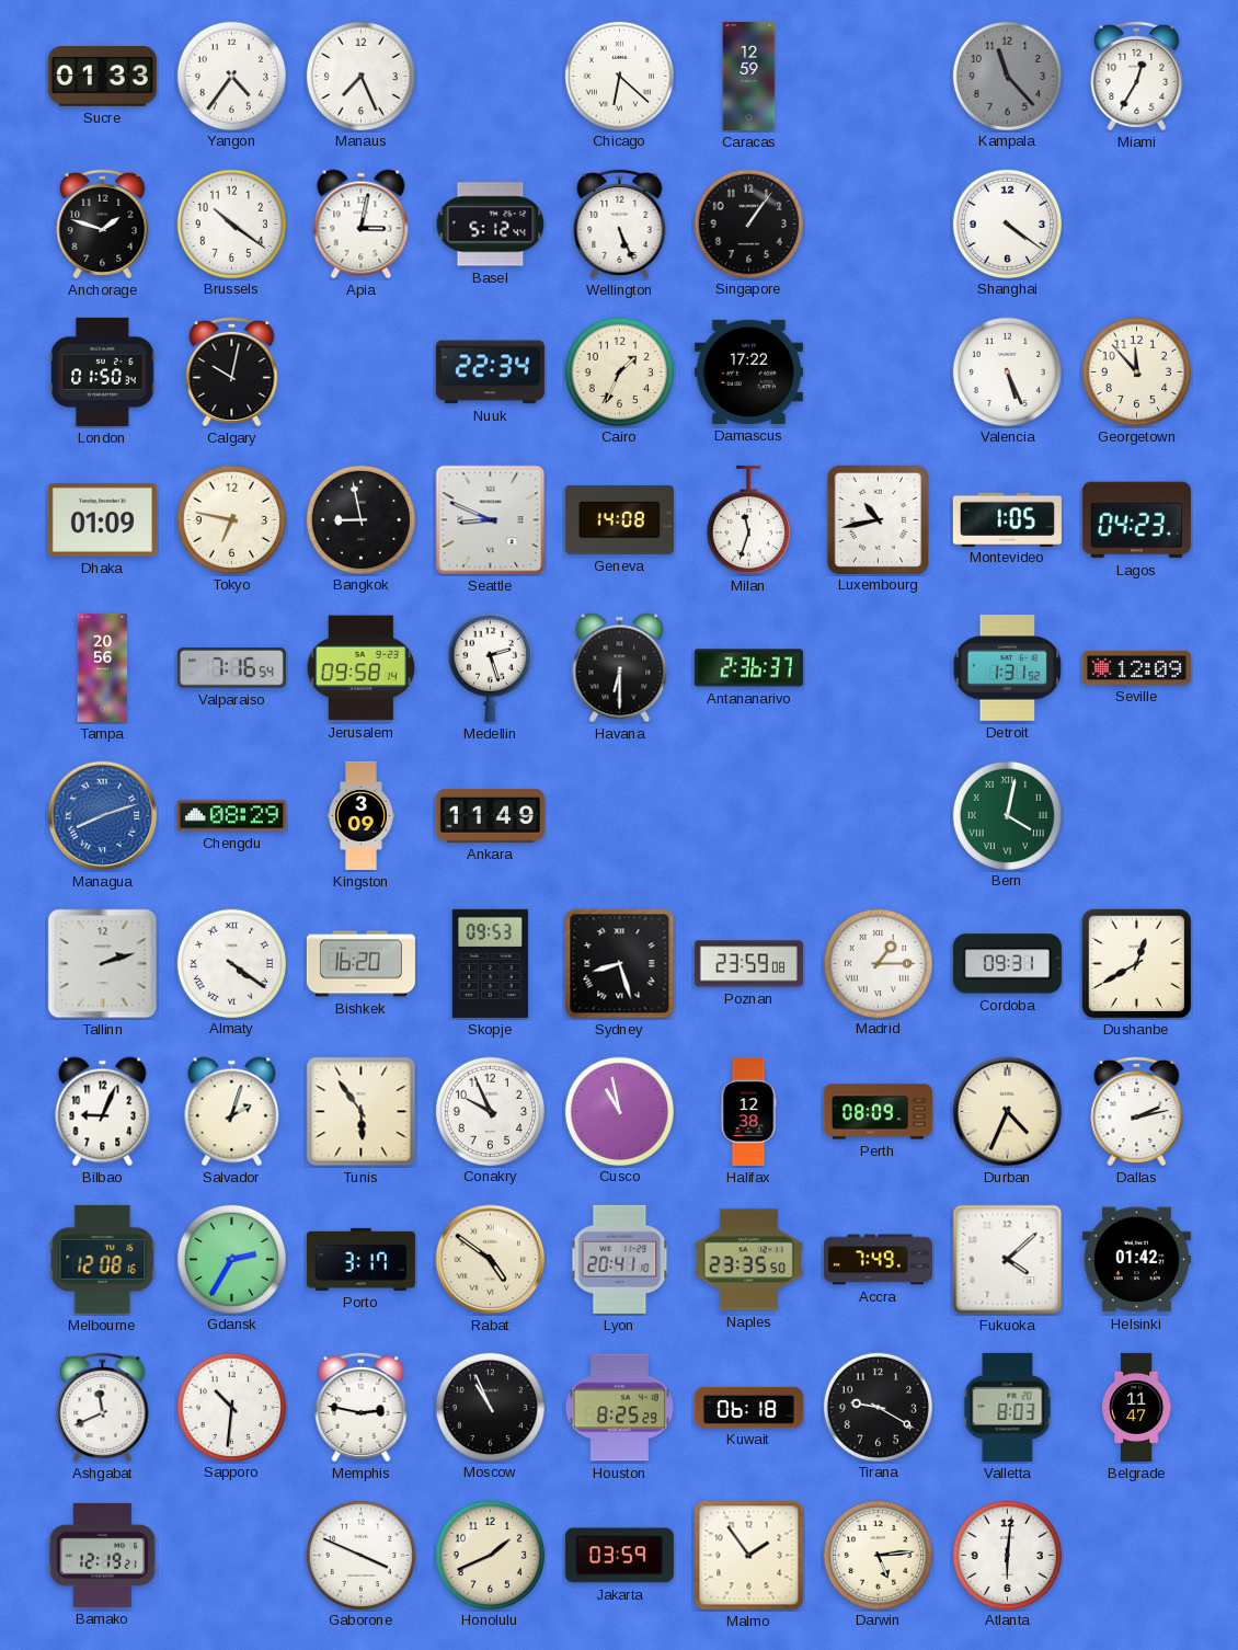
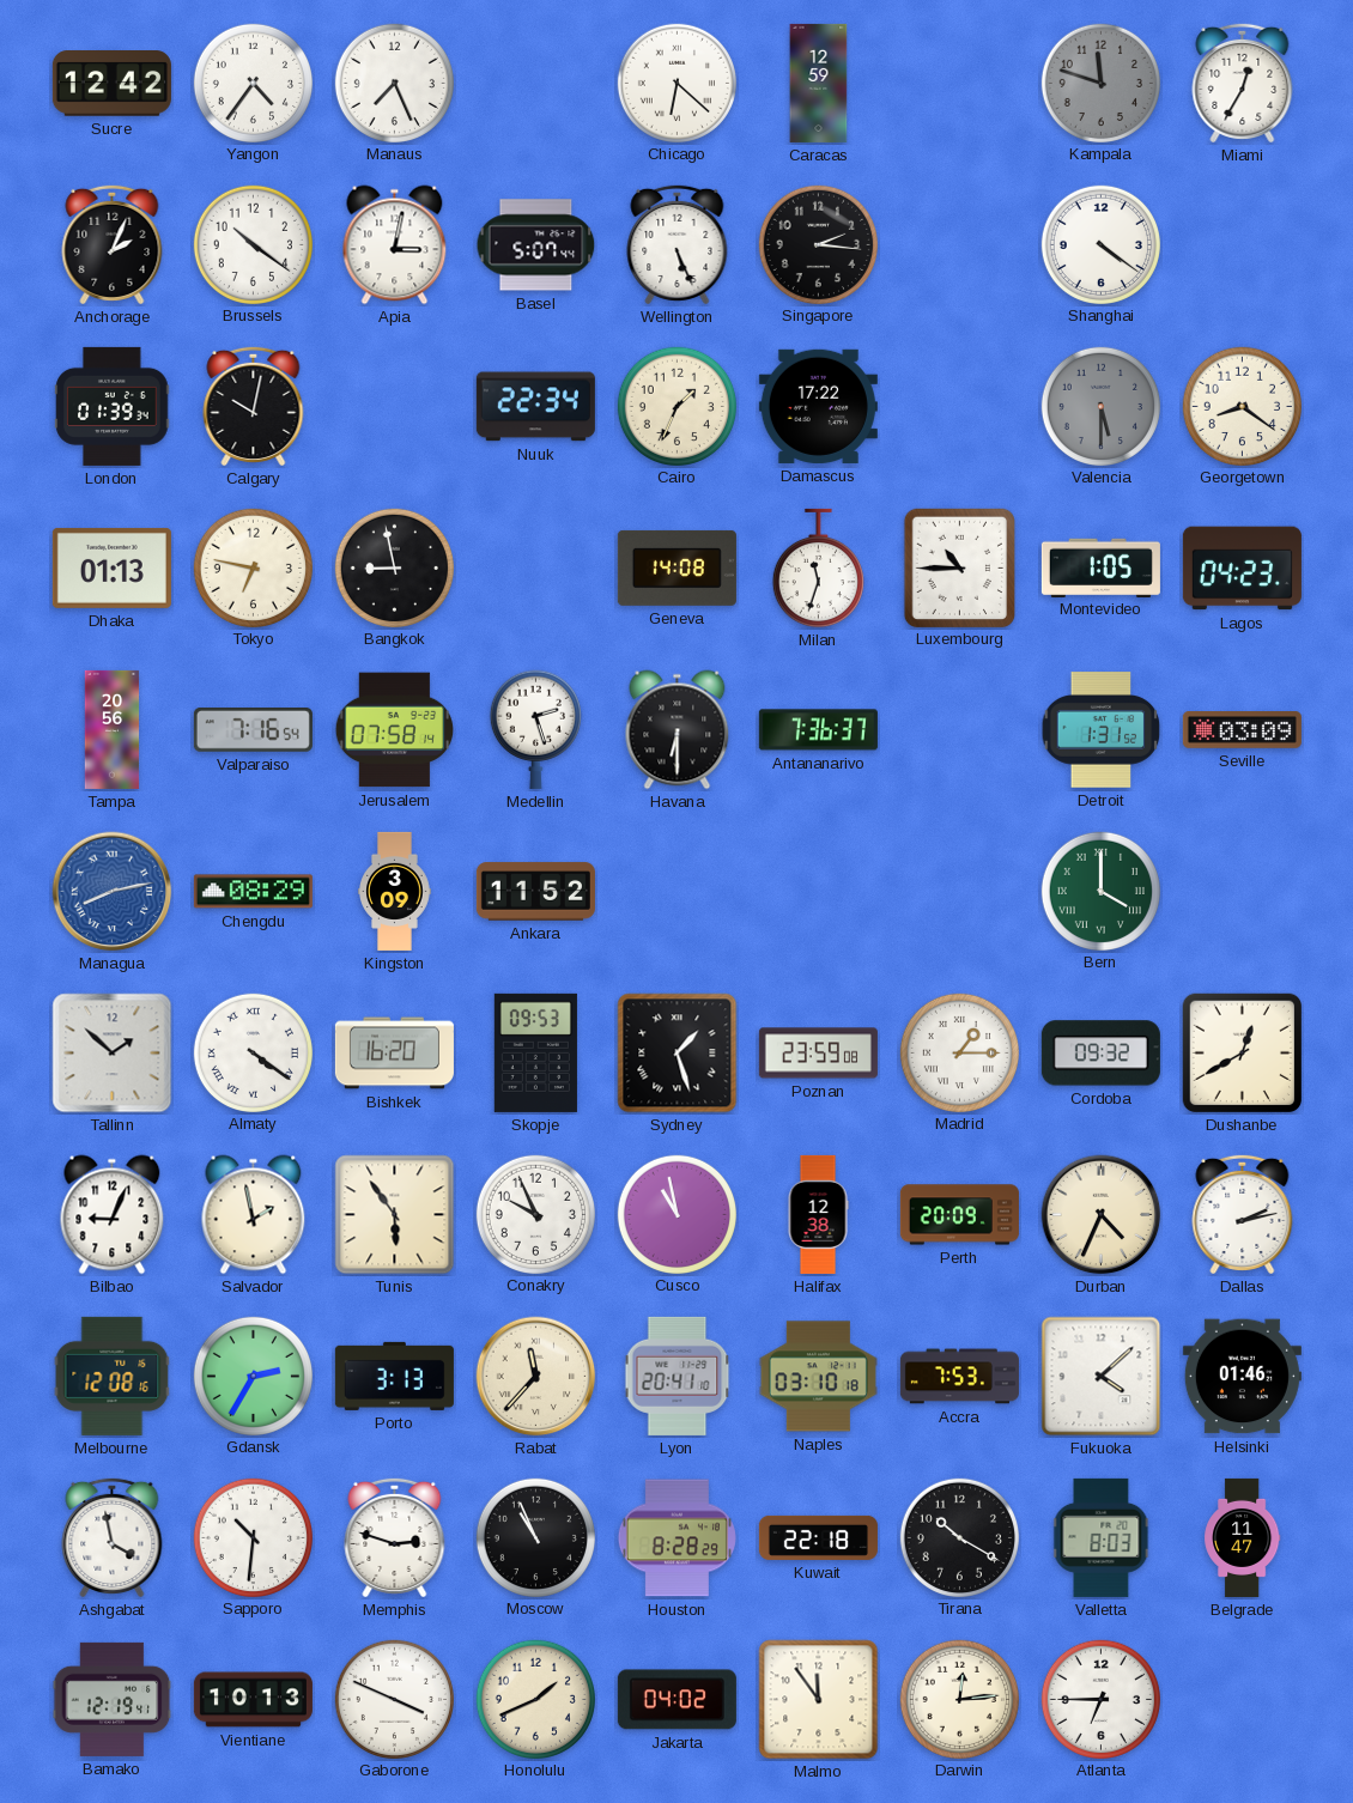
Sucre: 01:33 -> 12:42 (111, 84)
Kampala: 11:23 -> 11:48 (1100, 83)
Anchorage: 1:48 -> 2:04 (113, 244)
Basel: 5:12 -> 5:07 (536, 245)
Singapore: 1:06 -> 2:16 (818, 244)
London: 01:50 -> 01:39 (113, 406)
Valencia: 5:26 -> 5:30 (1100, 406)
Valencia dial: white -> grey (1100, 406)
Georgetown: 11:53 -> 8:21 (1242, 406)
Dhaka: 01:09 -> 01:13 (111, 567)
Seattle: 8:49 -> none (491, 520)
Luxembourg: 10:43 -> 10:45 (959, 567)
Jerusalem: 09:58 -> 07:58 (395, 730)
Antananarivo: 2:36 -> 7:36 (818, 730)
Seville: 12:09 -> 03:09 (1242, 730)
Managua: 8:12 -> 8:13 (113, 892)
Ankara: 11:49 -> 11:52 (535, 892)
Bern: 4:02 -> 4:00 (1100, 891)
Tallinn: 2:12 -> 1:52 (113, 1054)
Sydney: 8:27 -> 1:27 (678, 1054)
Cordoba: 09:31 -> 09:32 (1100, 1054)
Salvador: 2:03 -> 1:58 (254, 1215)
Perth: 08:09 -> 20:09 (959, 1215)
Porto: 3:17 -> 3:13 (394, 1376)
Rabat: 4:51 -> 11:37 (536, 1377)
Naples: 23:35 -> 03:10 (818, 1377)
Accra: 7:49 -> 7:53 (959, 1377)
Helsinki: 01:42 -> 01:46 (1242, 1377)
Ashgabat: 11:41 -> 3:58 (113, 1537)
Memphis: 2:47 -> 2:48 (395, 1537)
Houston: 8:25 -> 8:28 (676, 1538)
Kuwait: 06:18 -> 22:18 (818, 1537)
Tirana: 9:20 -> 10:20 (959, 1537)
Bamako: 12:19:21 -> 12:19:41 (113, 1699)
Vientiane: none -> 10:13 (253, 1700)
Jakarta: 03:59 -> 04:02 (676, 1700)
Malmo: 1:54 -> 11:54 (819, 1700)
Darwin: 5:14 -> 12:14 (959, 1699)
Atlanta: 6:01 -> 6:45 (1100, 1699)
